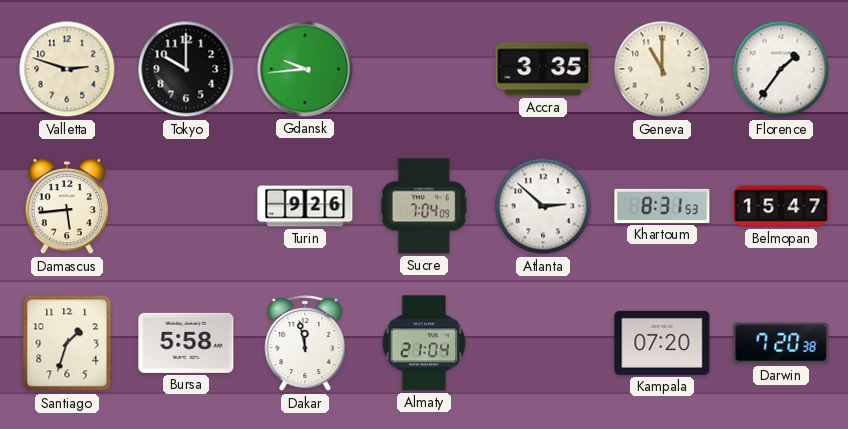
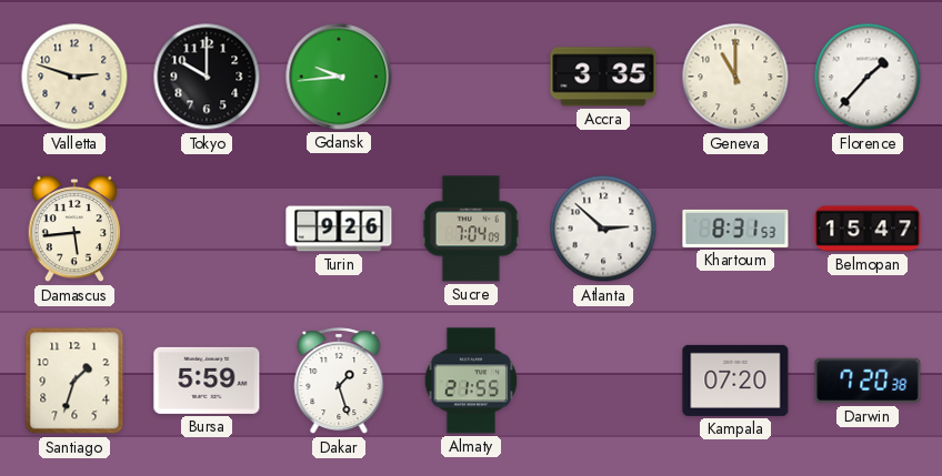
Florence: 1:36 -> 1:37 (868, 77)
Bursa: 5:58 -> 5:59 (207, 381)
Dakar: 11:58 -> 1:27 (339, 382)
Almaty: 21:04 -> 21:55 (471, 381)
